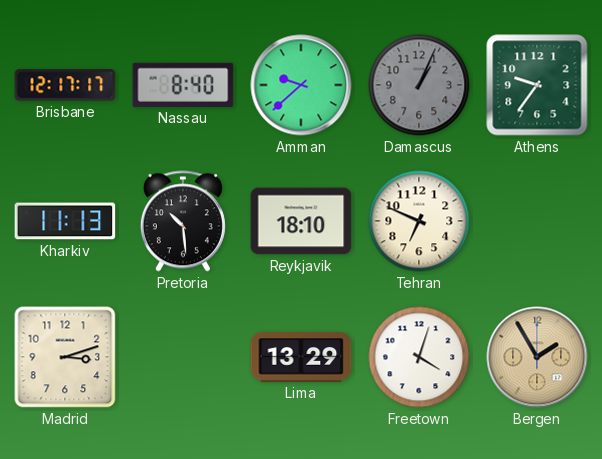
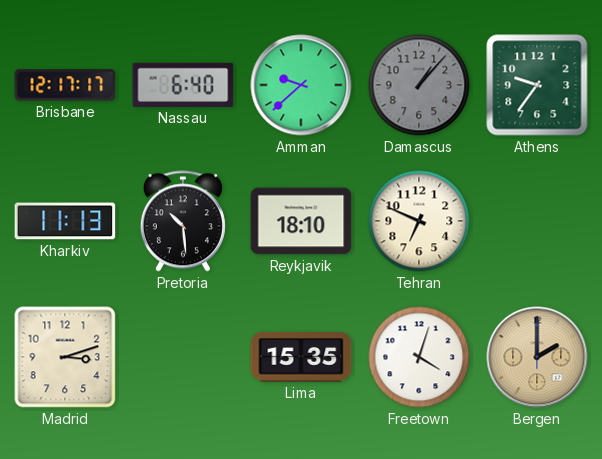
Nassau: 8:40 -> 6:40 (183, 85)
Damascus: 1:04 -> 1:07 (419, 85)
Lima: 13:29 -> 15:35 (301, 357)
Bergen: 1:55 -> 2:00 (537, 357)
